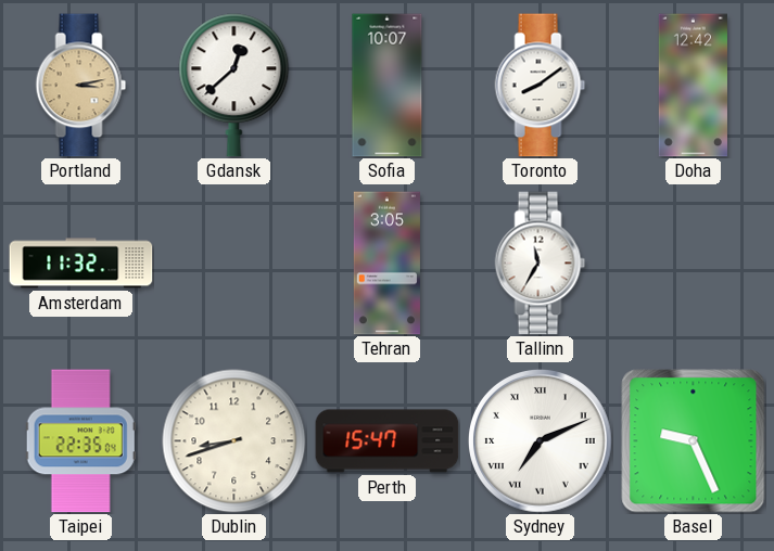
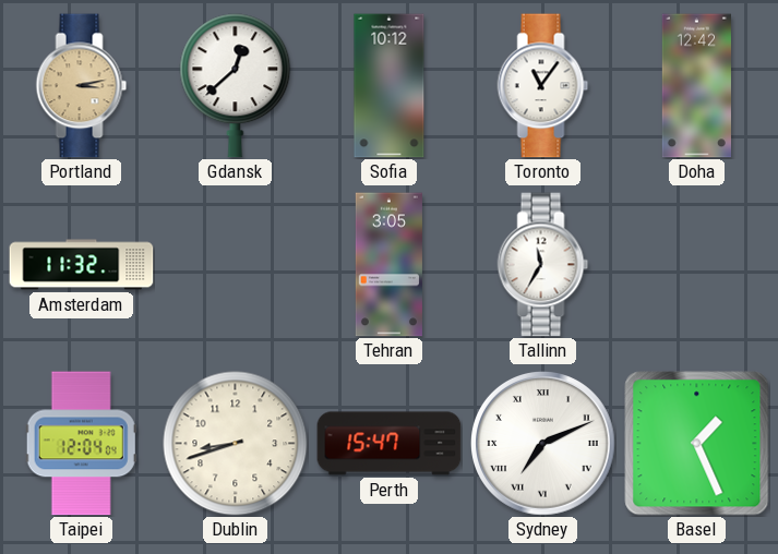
Sofia: 10:07 -> 10:12 (390, 86)
Toronto: 8:09 -> 11:06 (543, 86)
Taipei: 22:35 -> 12:04 (81, 444)
Basel: 9:26 -> 1:26 (697, 444)
